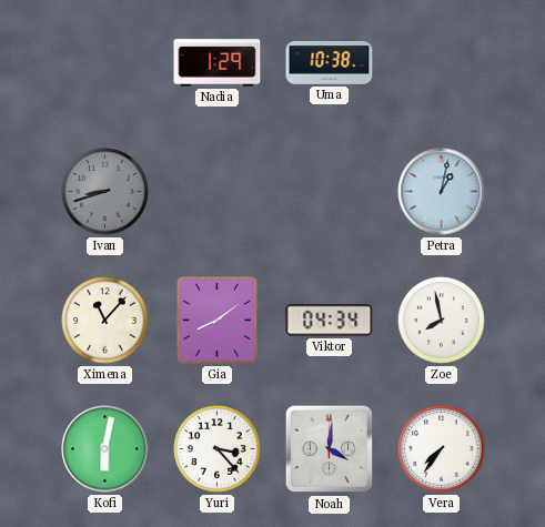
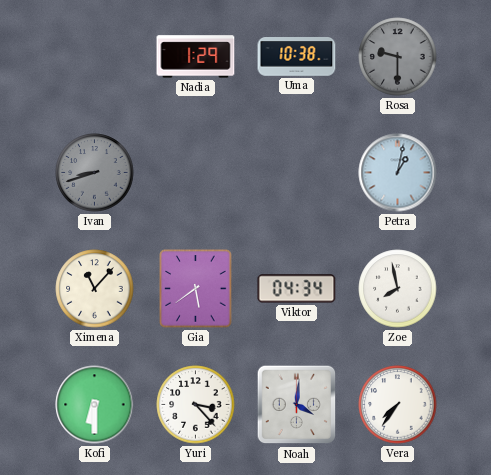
Rosa: none -> 9:30 (398, 57)
Gia: 8:09 -> 5:39 (196, 289)
Kofi: 6:02 -> 6:30 (95, 405)
